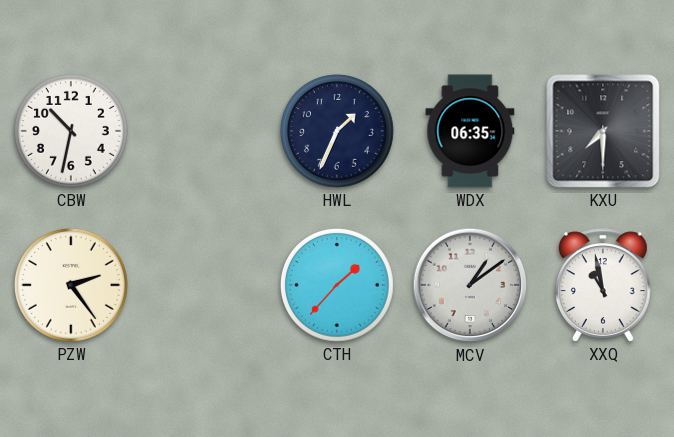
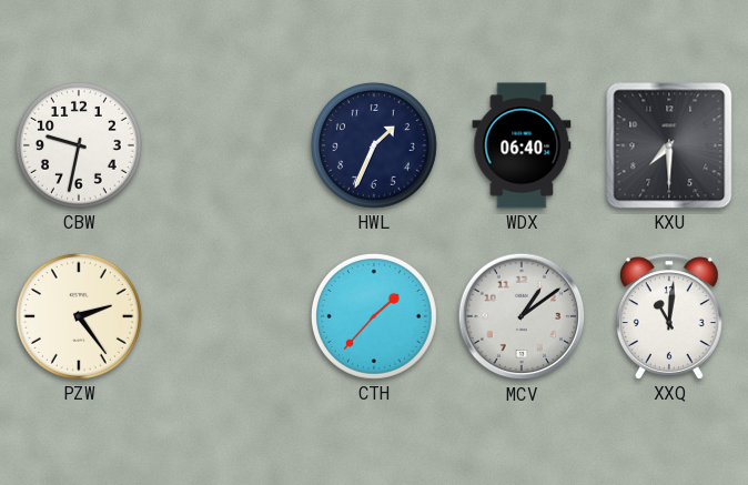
CBW: 10:32 -> 9:32 (79, 145)
WDX: 06:35 -> 06:40 (522, 145)
XXQ: 10:58 -> 11:01 (669, 316)
